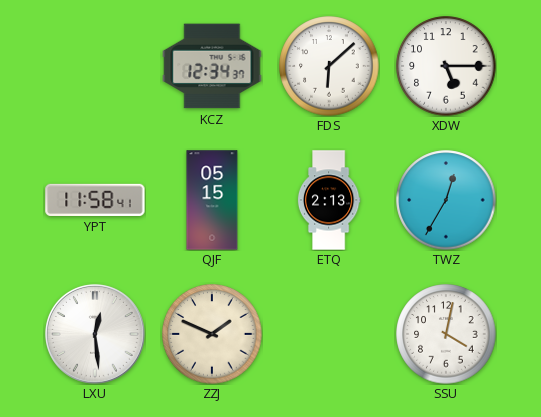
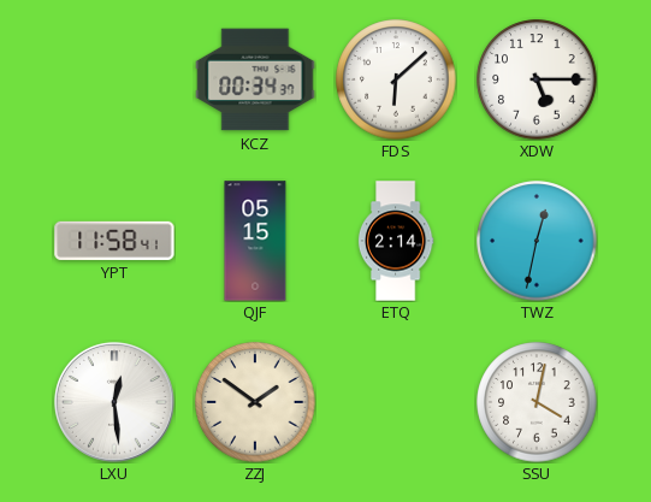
KCZ: 12:34 -> 00:34 (255, 79)
ETQ: 2:13 -> 2:14 (396, 241)
TWZ: 12:35 -> 12:32 (537, 241)
ZZJ: 1:49 -> 1:51 (255, 402)
